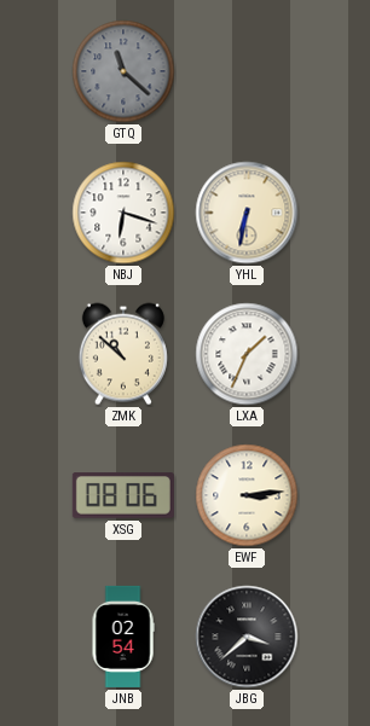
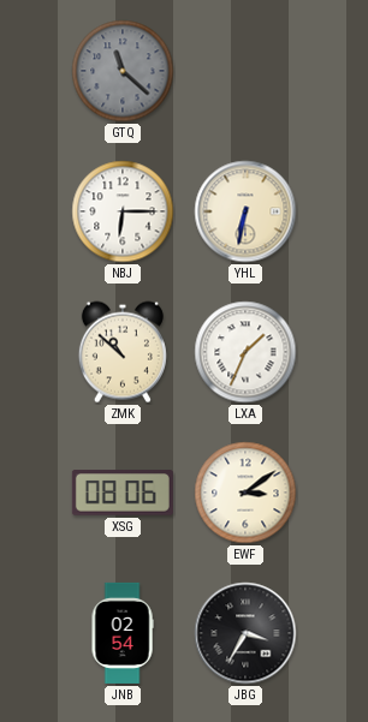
NBJ: 6:18 -> 6:15 (123, 211)
EWF: 3:14 -> 3:09 (245, 493)
JBG: 3:38 -> 3:35 (245, 633)
